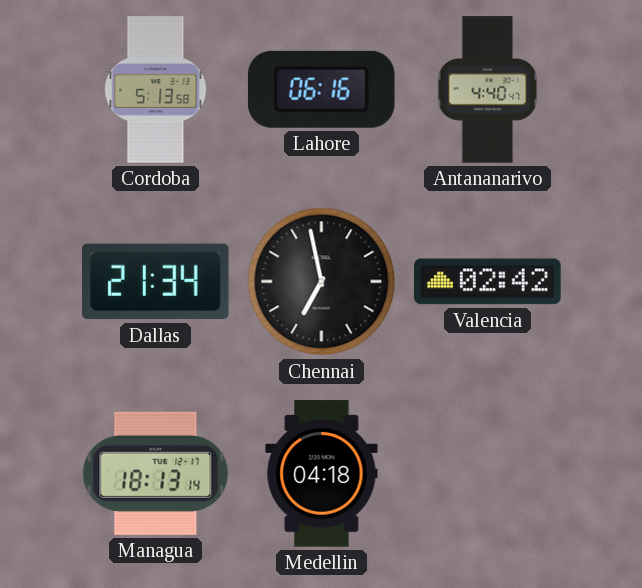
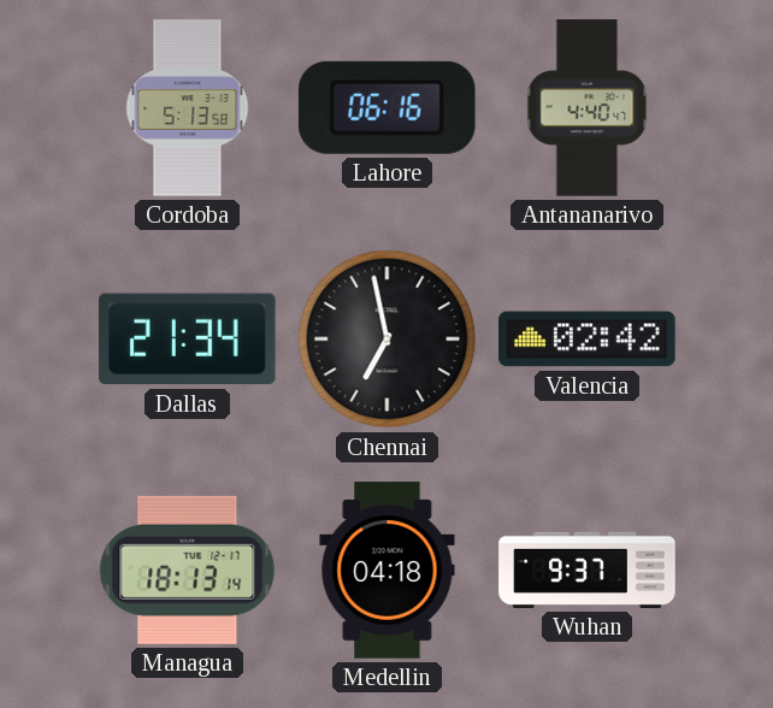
Wuhan: none -> 9:37 (588, 570)
